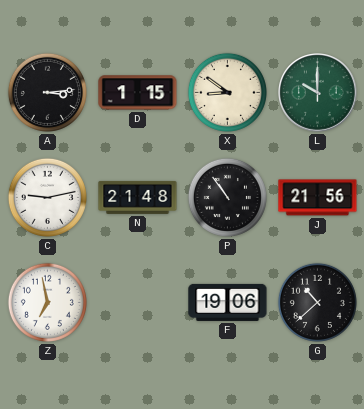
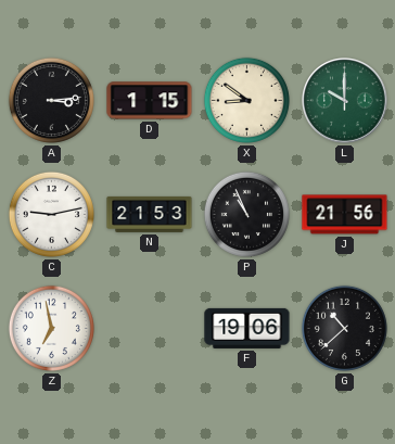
N: 21:48 -> 21:53 (150, 214)
P: 10:54 -> 10:56 (246, 214)
